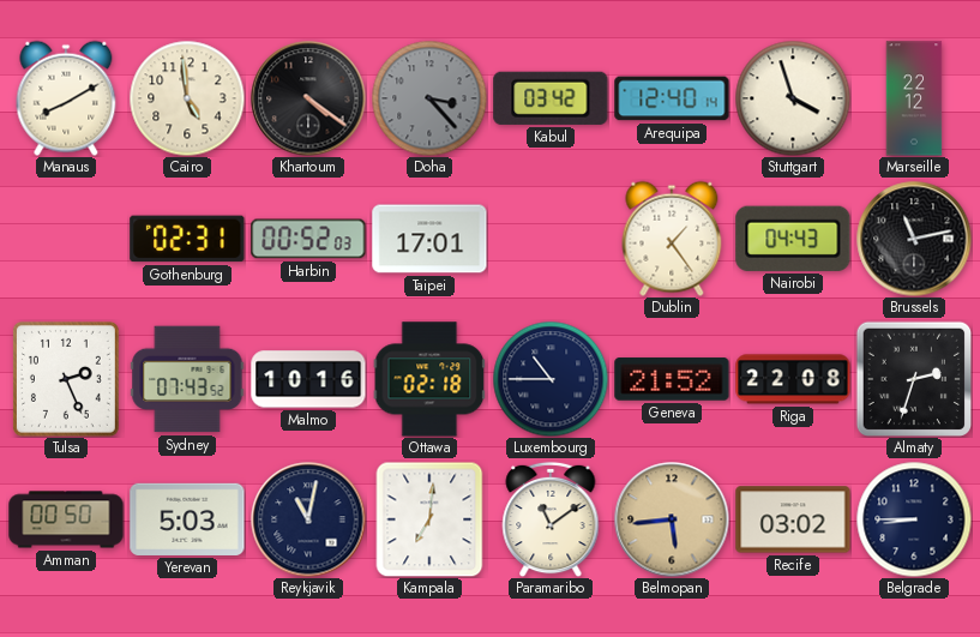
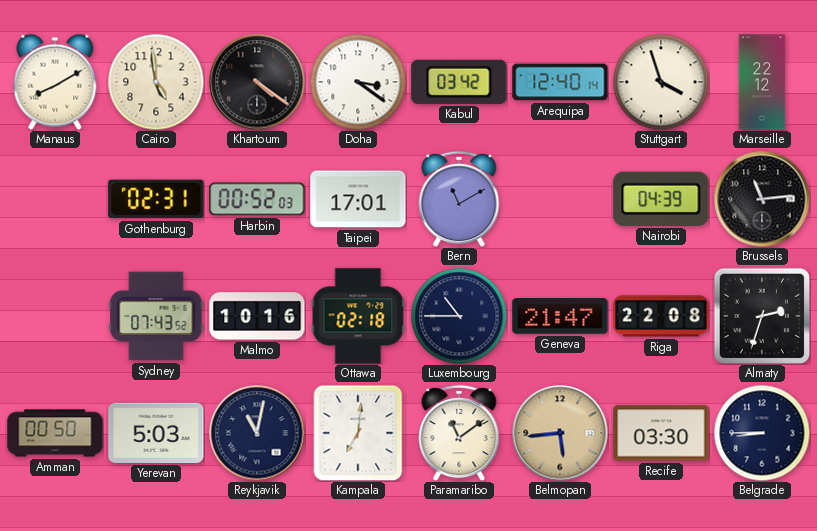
Doha: 3:23 -> 3:21 (358, 82)
Doha dial: grey -> white (358, 82)
Bern: none -> 11:10 (459, 199)
Dublin: 1:24 -> none (672, 239)
Nairobi: 04:43 -> 04:39 (661, 199)
Brussels: 11:13 -> 11:14 (762, 199)
Tulsa: 2:26 -> none (66, 379)
Geneva: 21:52 -> 21:47 (560, 316)
Recife: 03:02 -> 03:30 (661, 433)
